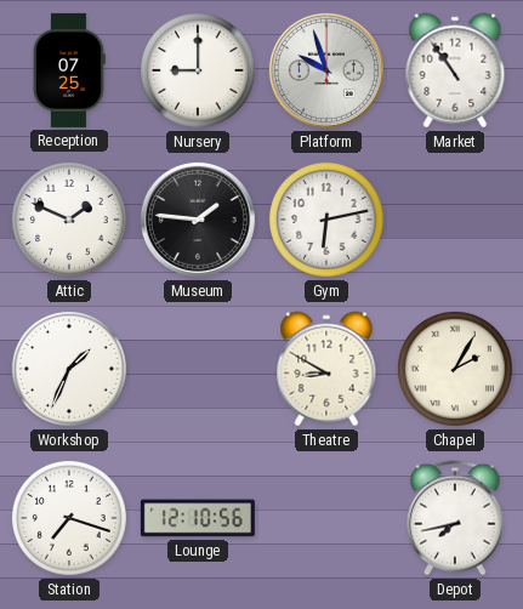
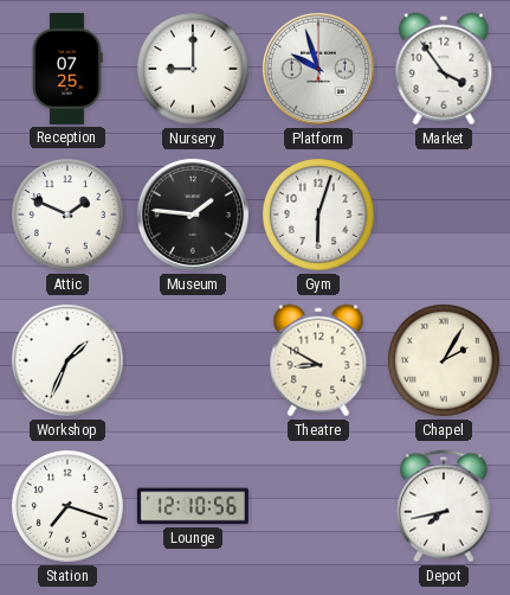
Market: 10:54 -> 3:54 (444, 69)
Gym: 6:13 -> 6:03 (318, 215)
